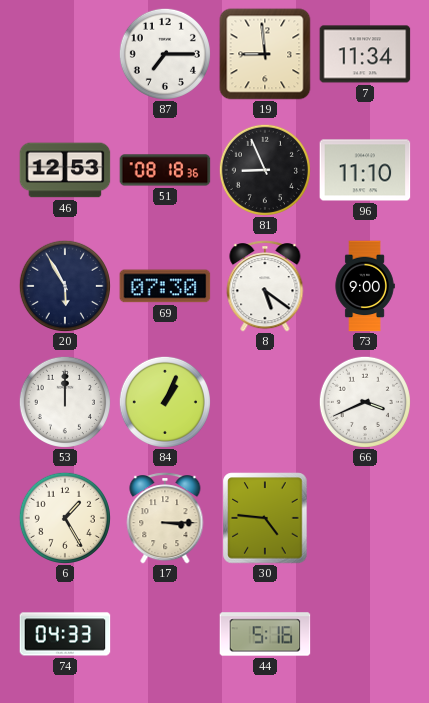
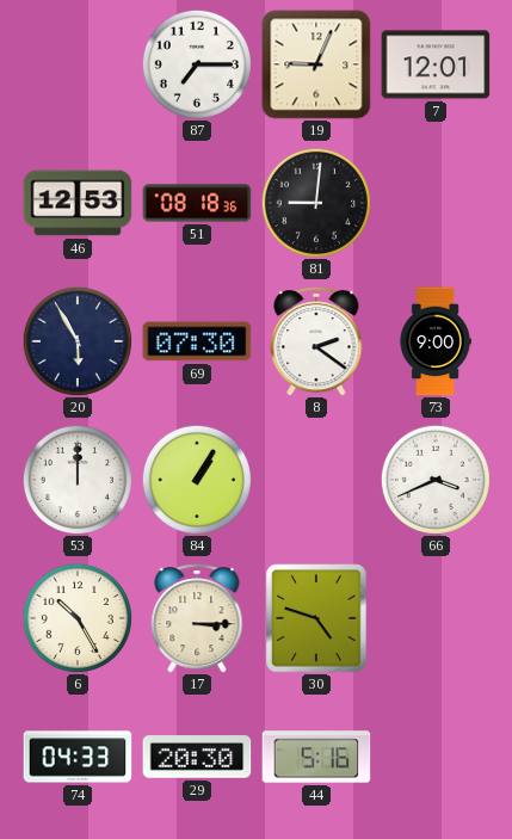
19: 8:59 -> 9:04 (316, 64)
7: 11:34 -> 12:01 (436, 64)
81: 8:56 -> 9:01 (316, 203)
96: 11:10 -> none (365, 170)
8: 5:21 -> 2:21 (316, 341)
84: 1:04 -> 1:05 (197, 480)
6: 1:25 -> 10:25 (78, 618)
30: 4:46 -> 4:48 (316, 618)
29: none -> 20:30 (197, 757)
